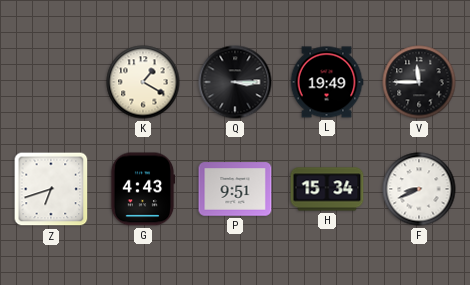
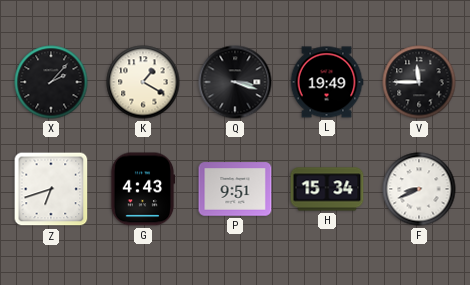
X: none -> 2:07 (51, 82)
Q: 3:15 -> 3:18 (235, 82)
